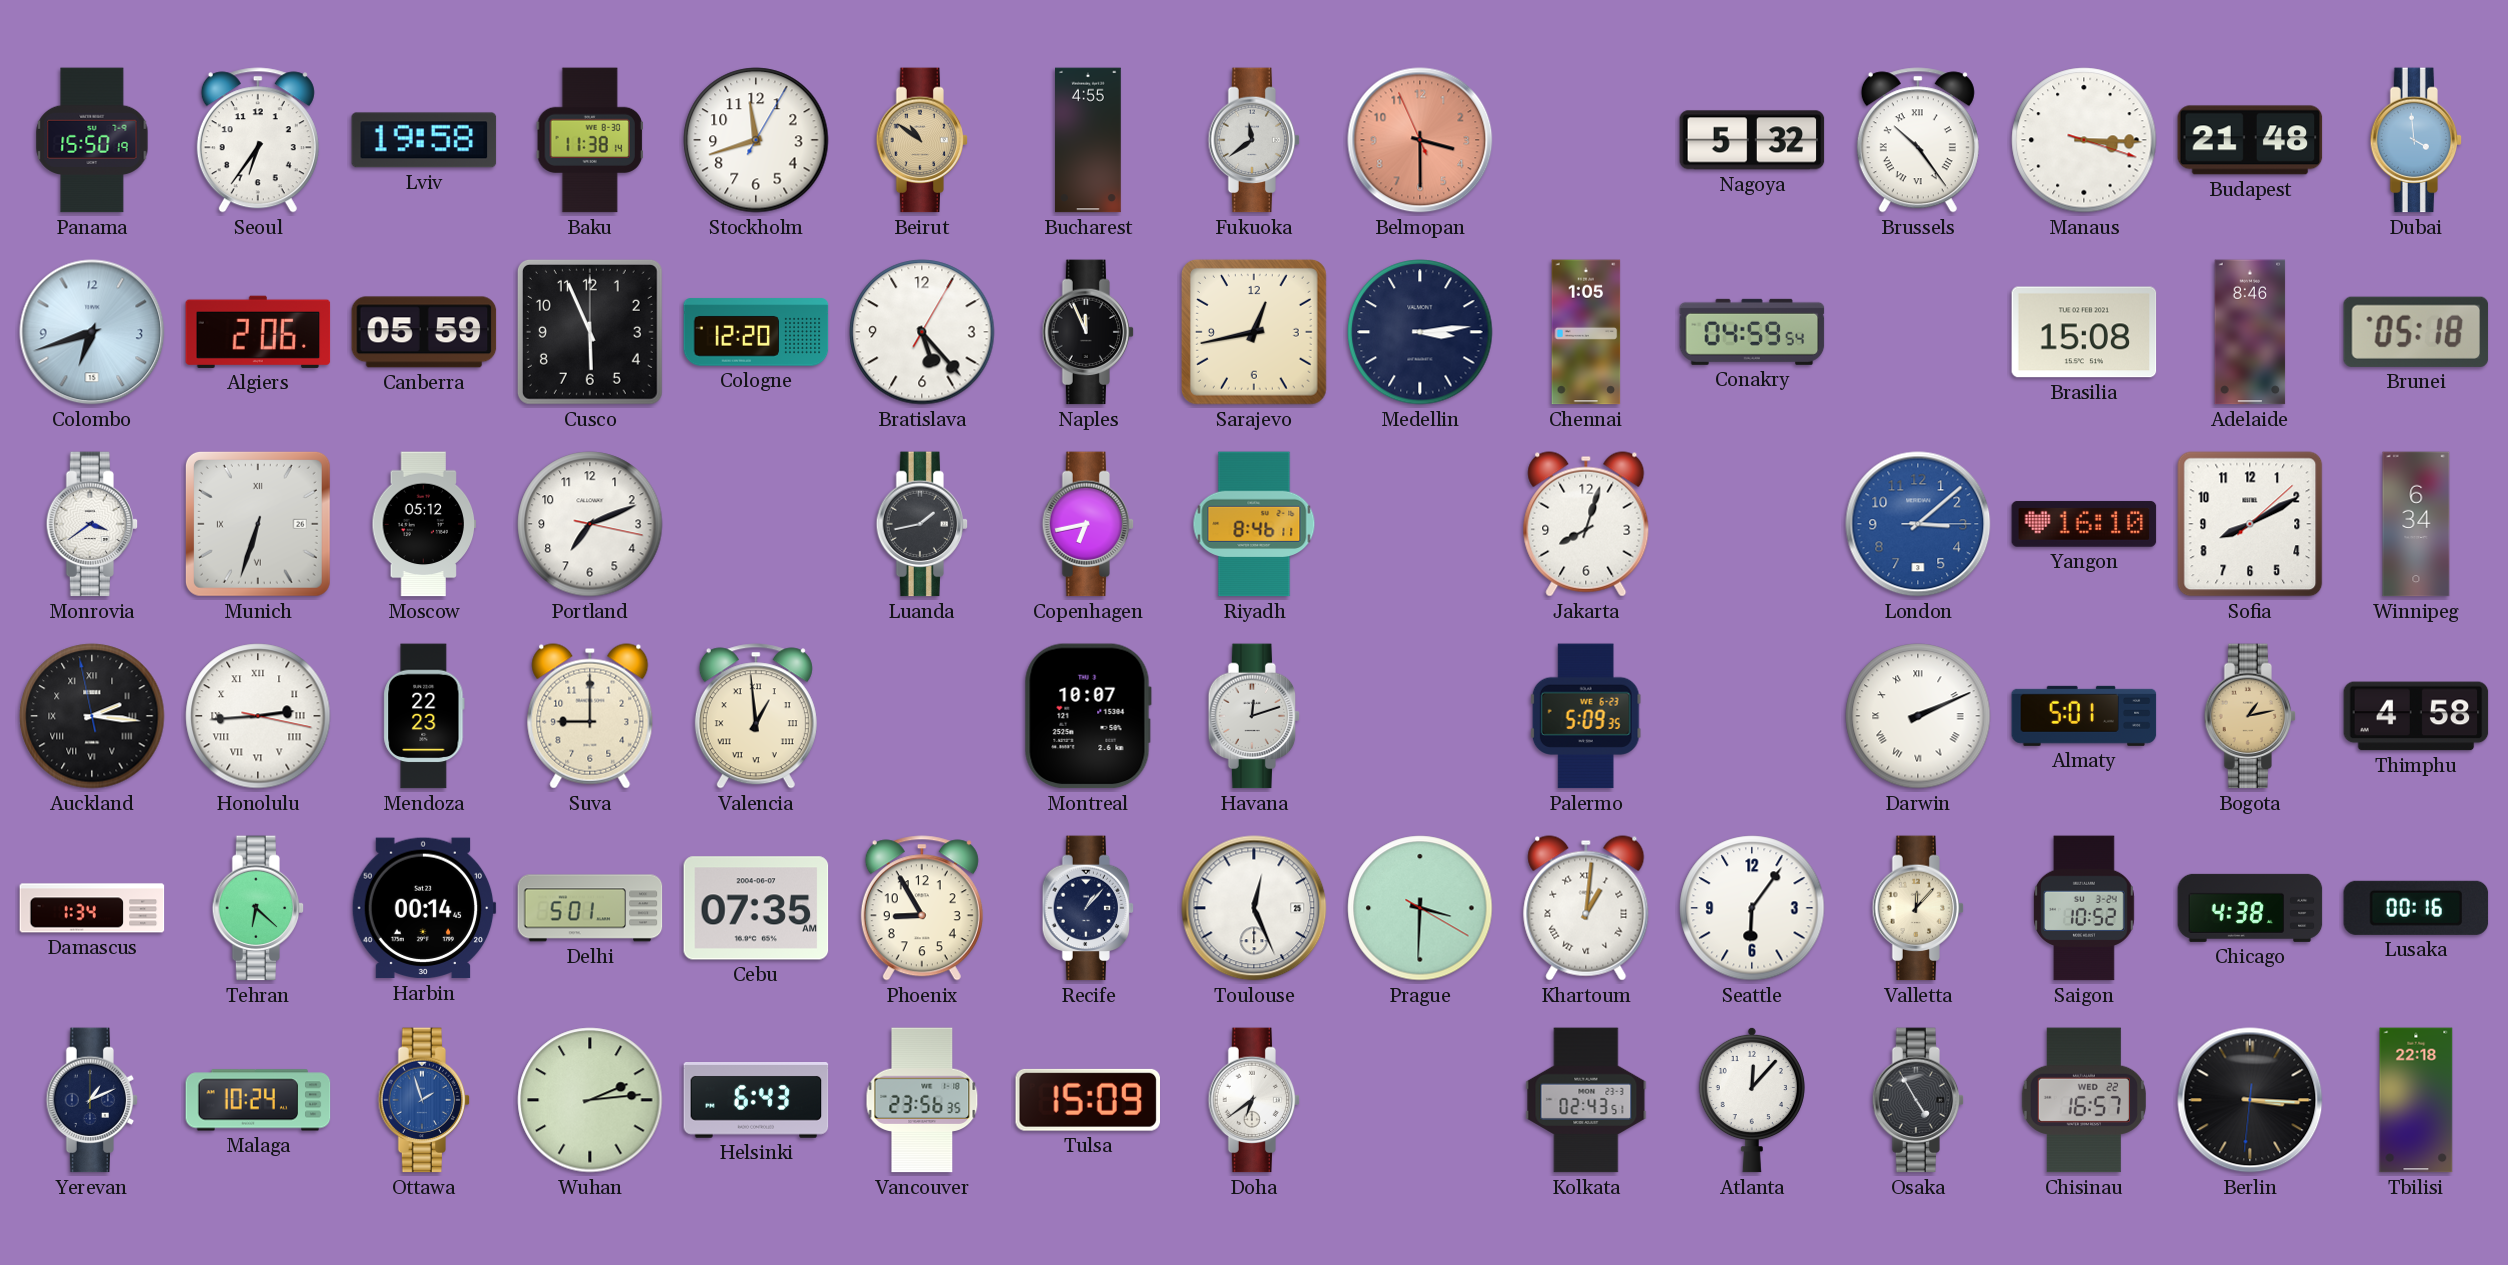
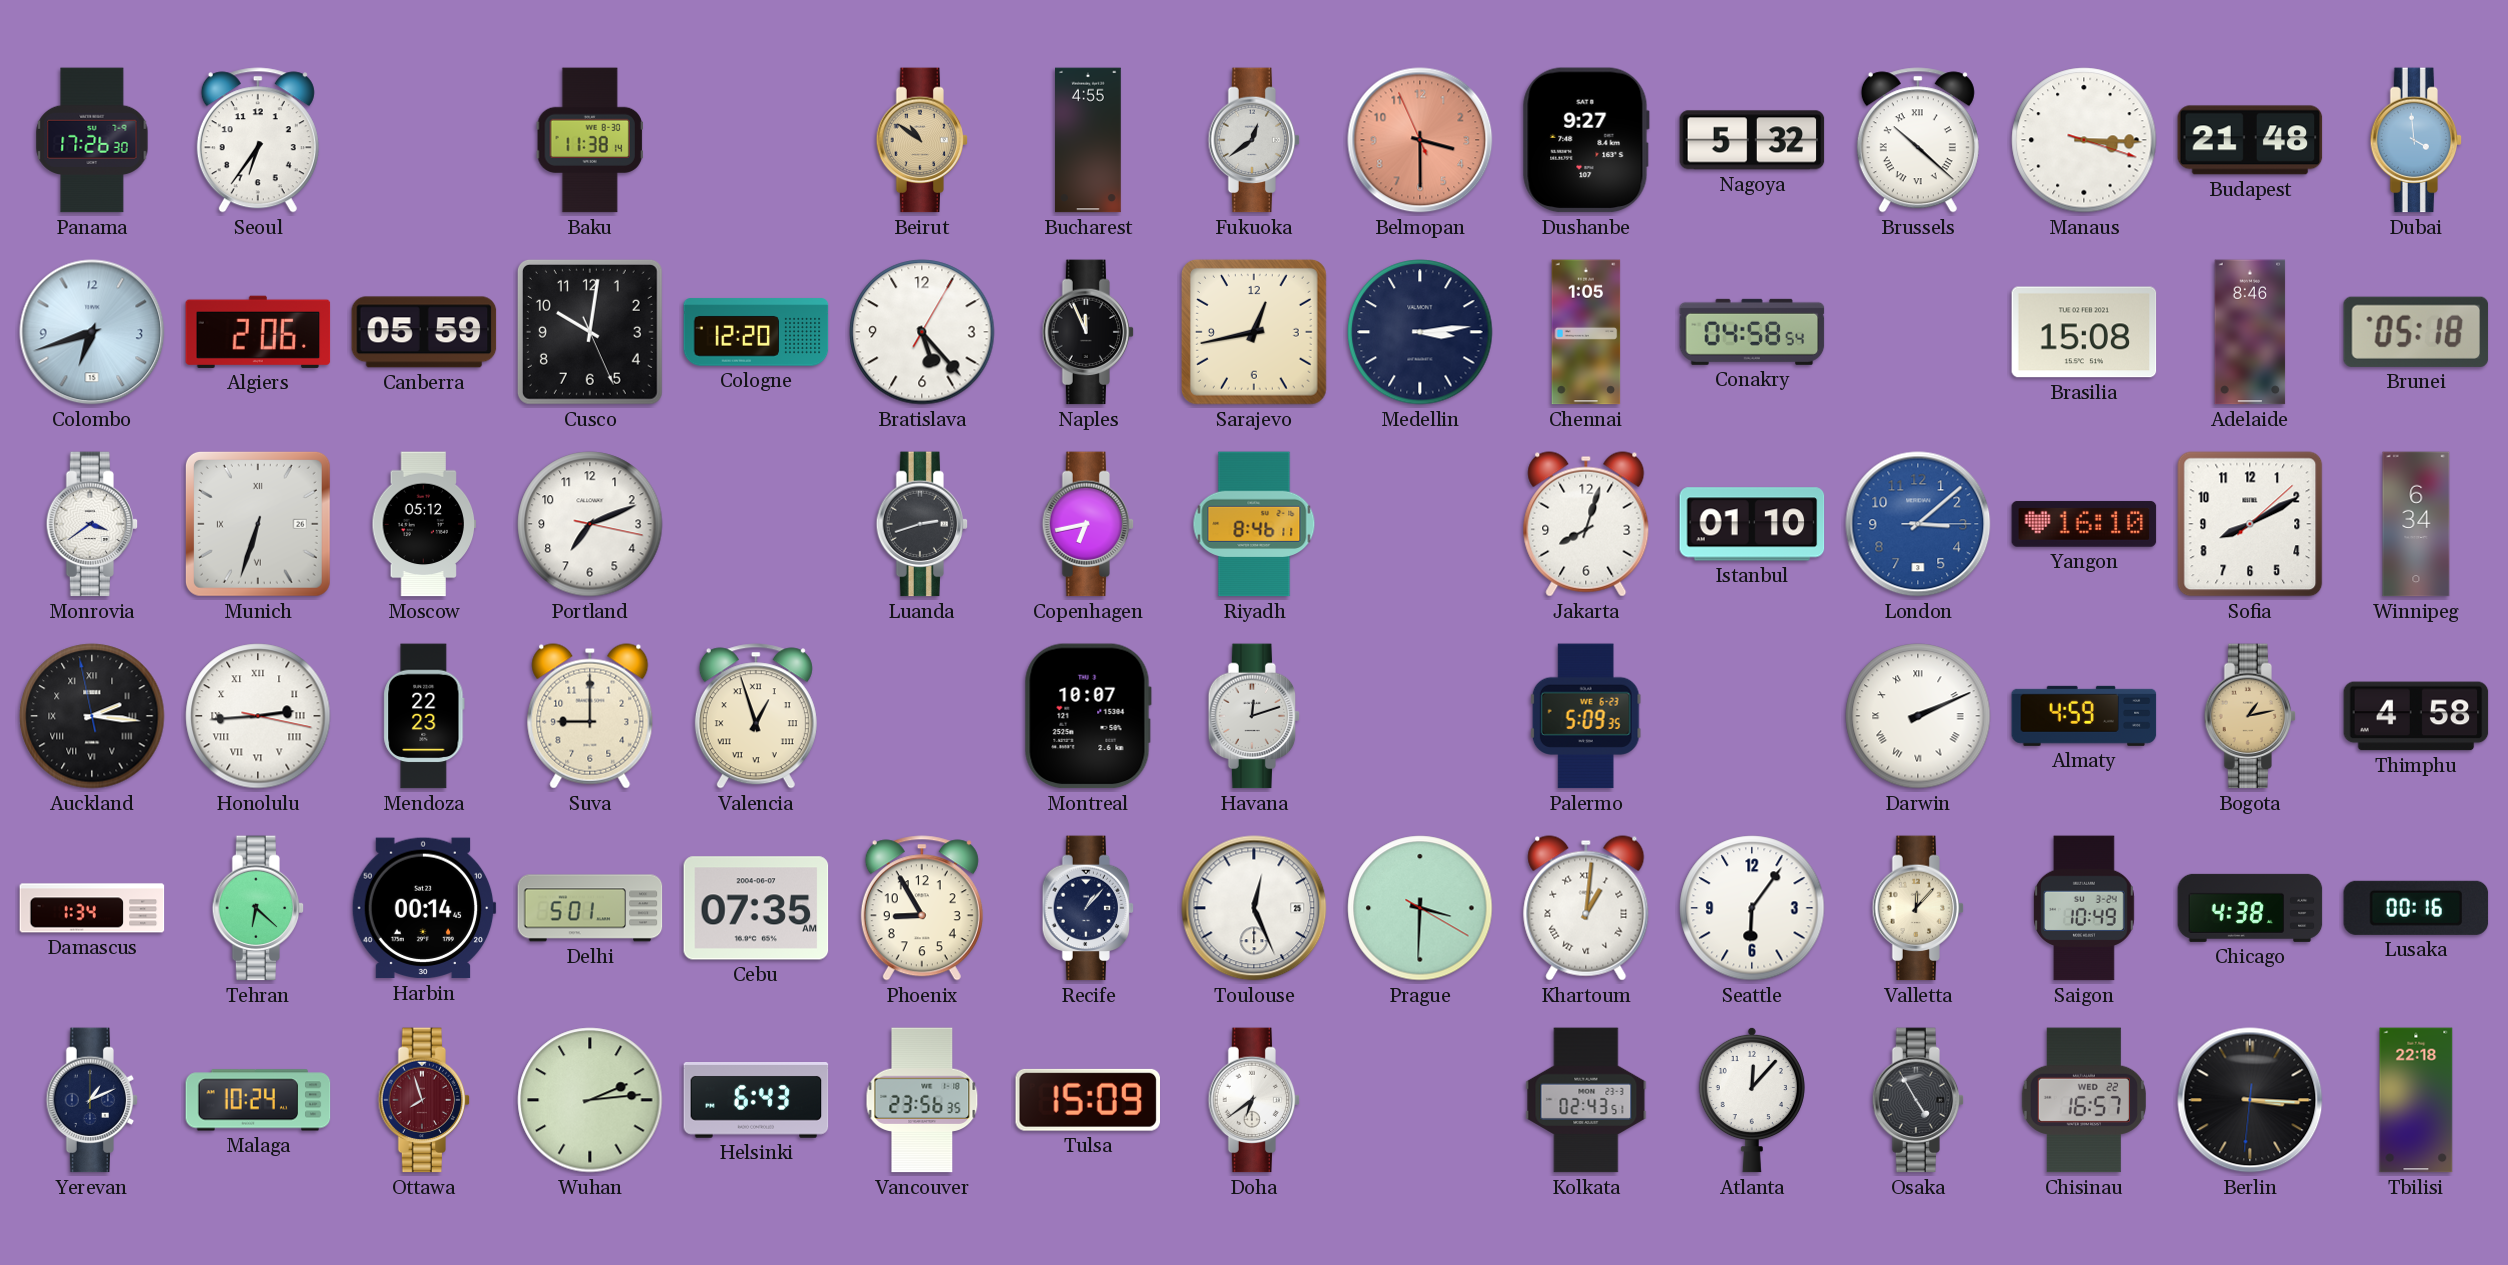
Panama: 15:50 -> 17:26 (92, 140)
Lviv: 19:58 -> none (424, 140)
Stockholm: 11:42 -> none (756, 140)
Fukuoka: 11:39 -> 12:39 (1254, 140)
Dushanbe: none -> 9:27 (1586, 140)
Brussels: 10:24 -> 10:22 (1918, 140)
Cusco: 5:56 -> 10:01 (590, 332)
Conakry: 04:59 -> 04:58 (1752, 332)
Luanda: 1:43 -> 2:42 (922, 524)
Istanbul: none -> 01:10 (1752, 524)
Valencia: 12:59 -> 12:57 (756, 716)
Almaty: 5:01 -> 4:59 (2084, 716)
Saigon: 10:52 -> 10:49 (2085, 908)
Ottawa: 1:57 -> 7:57 (424, 1100)
Ottawa dial: blue -> burgundy (424, 1100)
